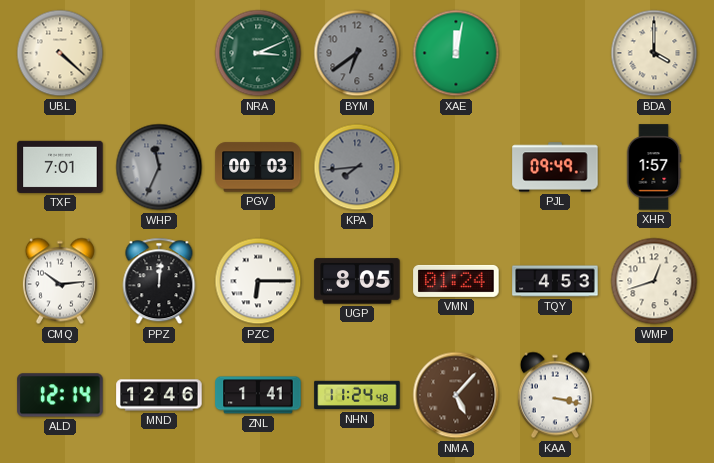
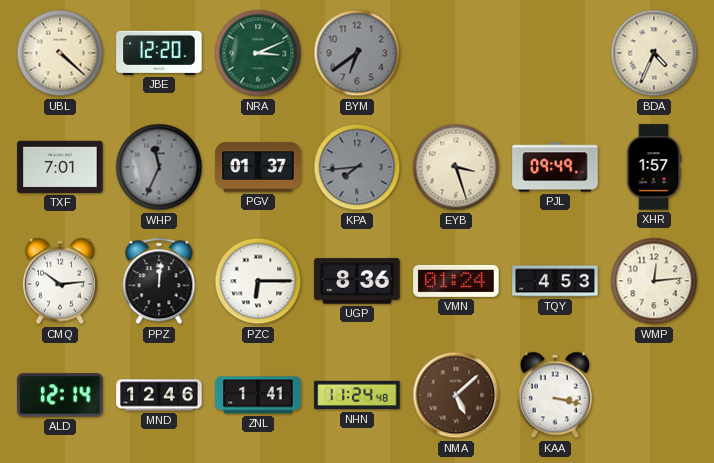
JBE: none -> 12:20 (159, 53)
XAE: 12:02 -> none (456, 53)
BDA: 4:00 -> 4:34 (654, 53)
PGV: 00:03 -> 01:37 (258, 167)
EYB: none -> 3:27 (456, 167)
UGP: 8:05 -> 8:36 (357, 281)
WMP: 12:42 -> 12:14 (654, 281)
NMA: 5:07 -> 5:08 (456, 395)
